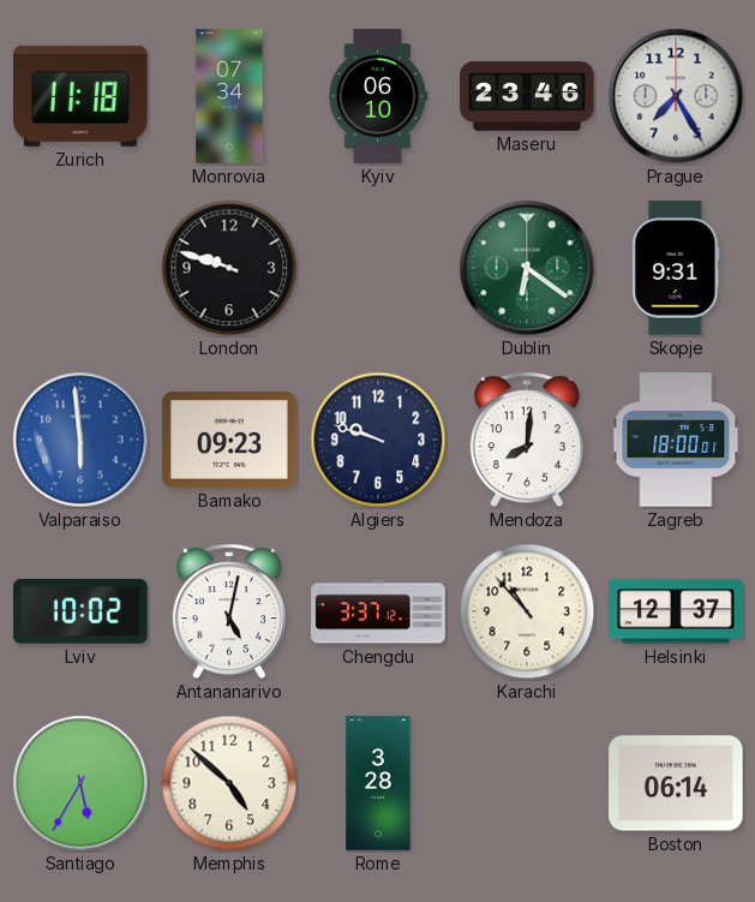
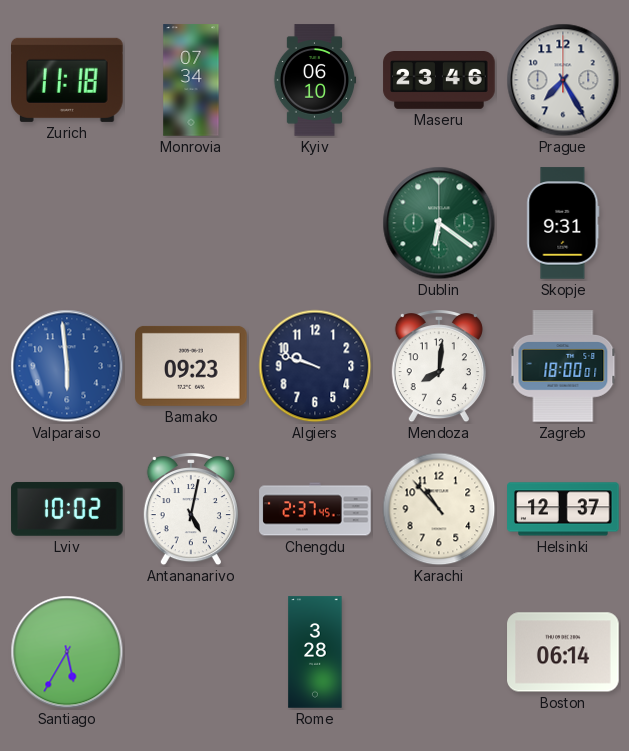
London: 9:48 -> none (229, 268)
Chengdu: 3:37 -> 2:37 (315, 509)
Memphis: 4:52 -> none (229, 783)
